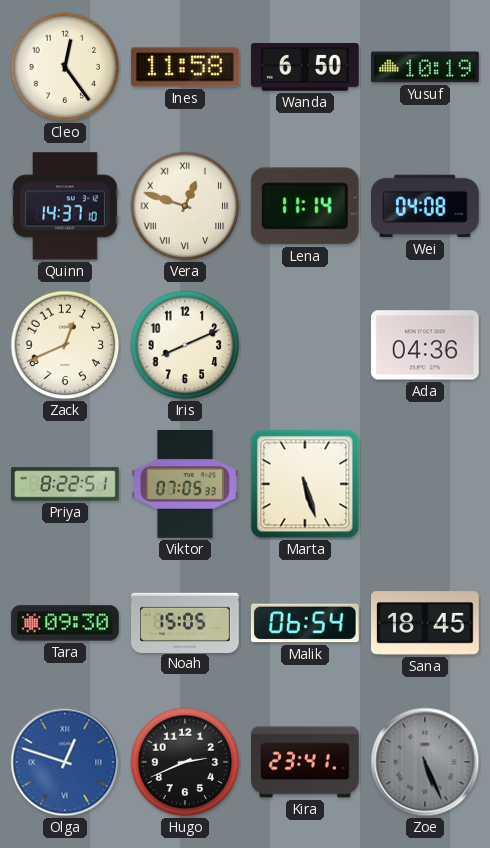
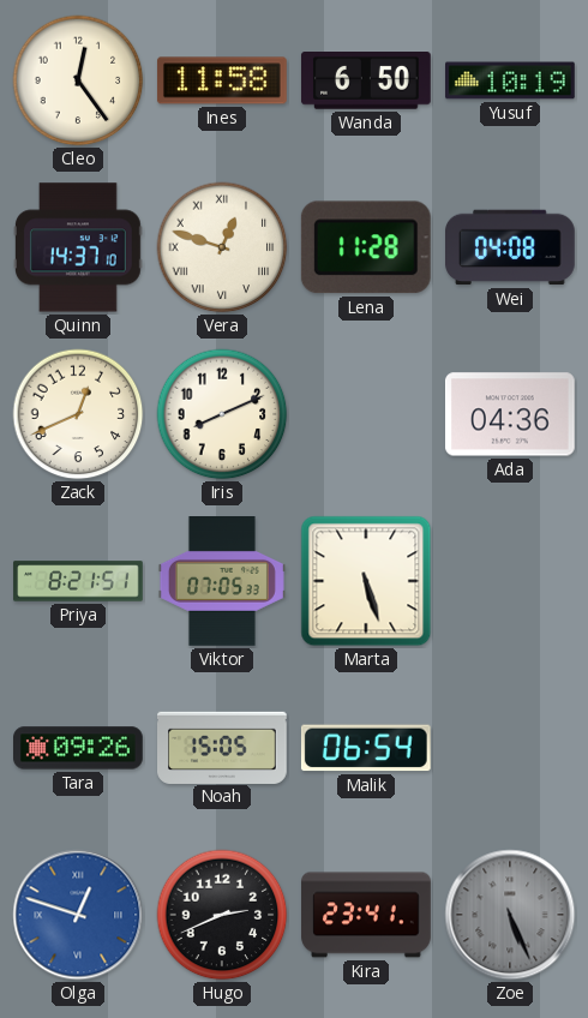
Lena: 11:14 -> 11:28 (366, 247)
Priya: 8:22 -> 8:21 (78, 581)
Tara: 09:30 -> 09:26 (79, 748)
Sana: 18:45 -> none (426, 623)
